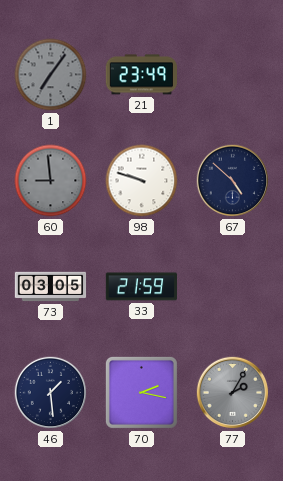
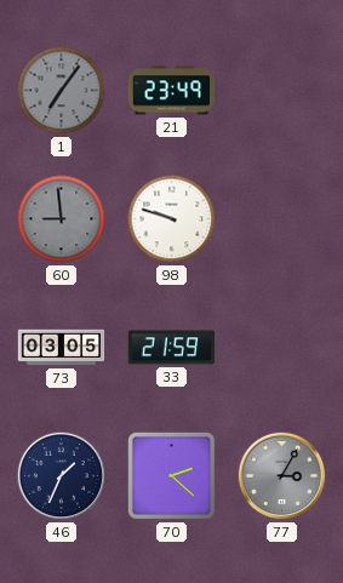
67: 4:52 -> none (233, 181)
46: 1:29 -> 1:34 (62, 476)
70: 2:17 -> 2:22 (171, 475)
77: 2:05 -> 3:05 (282, 476)
